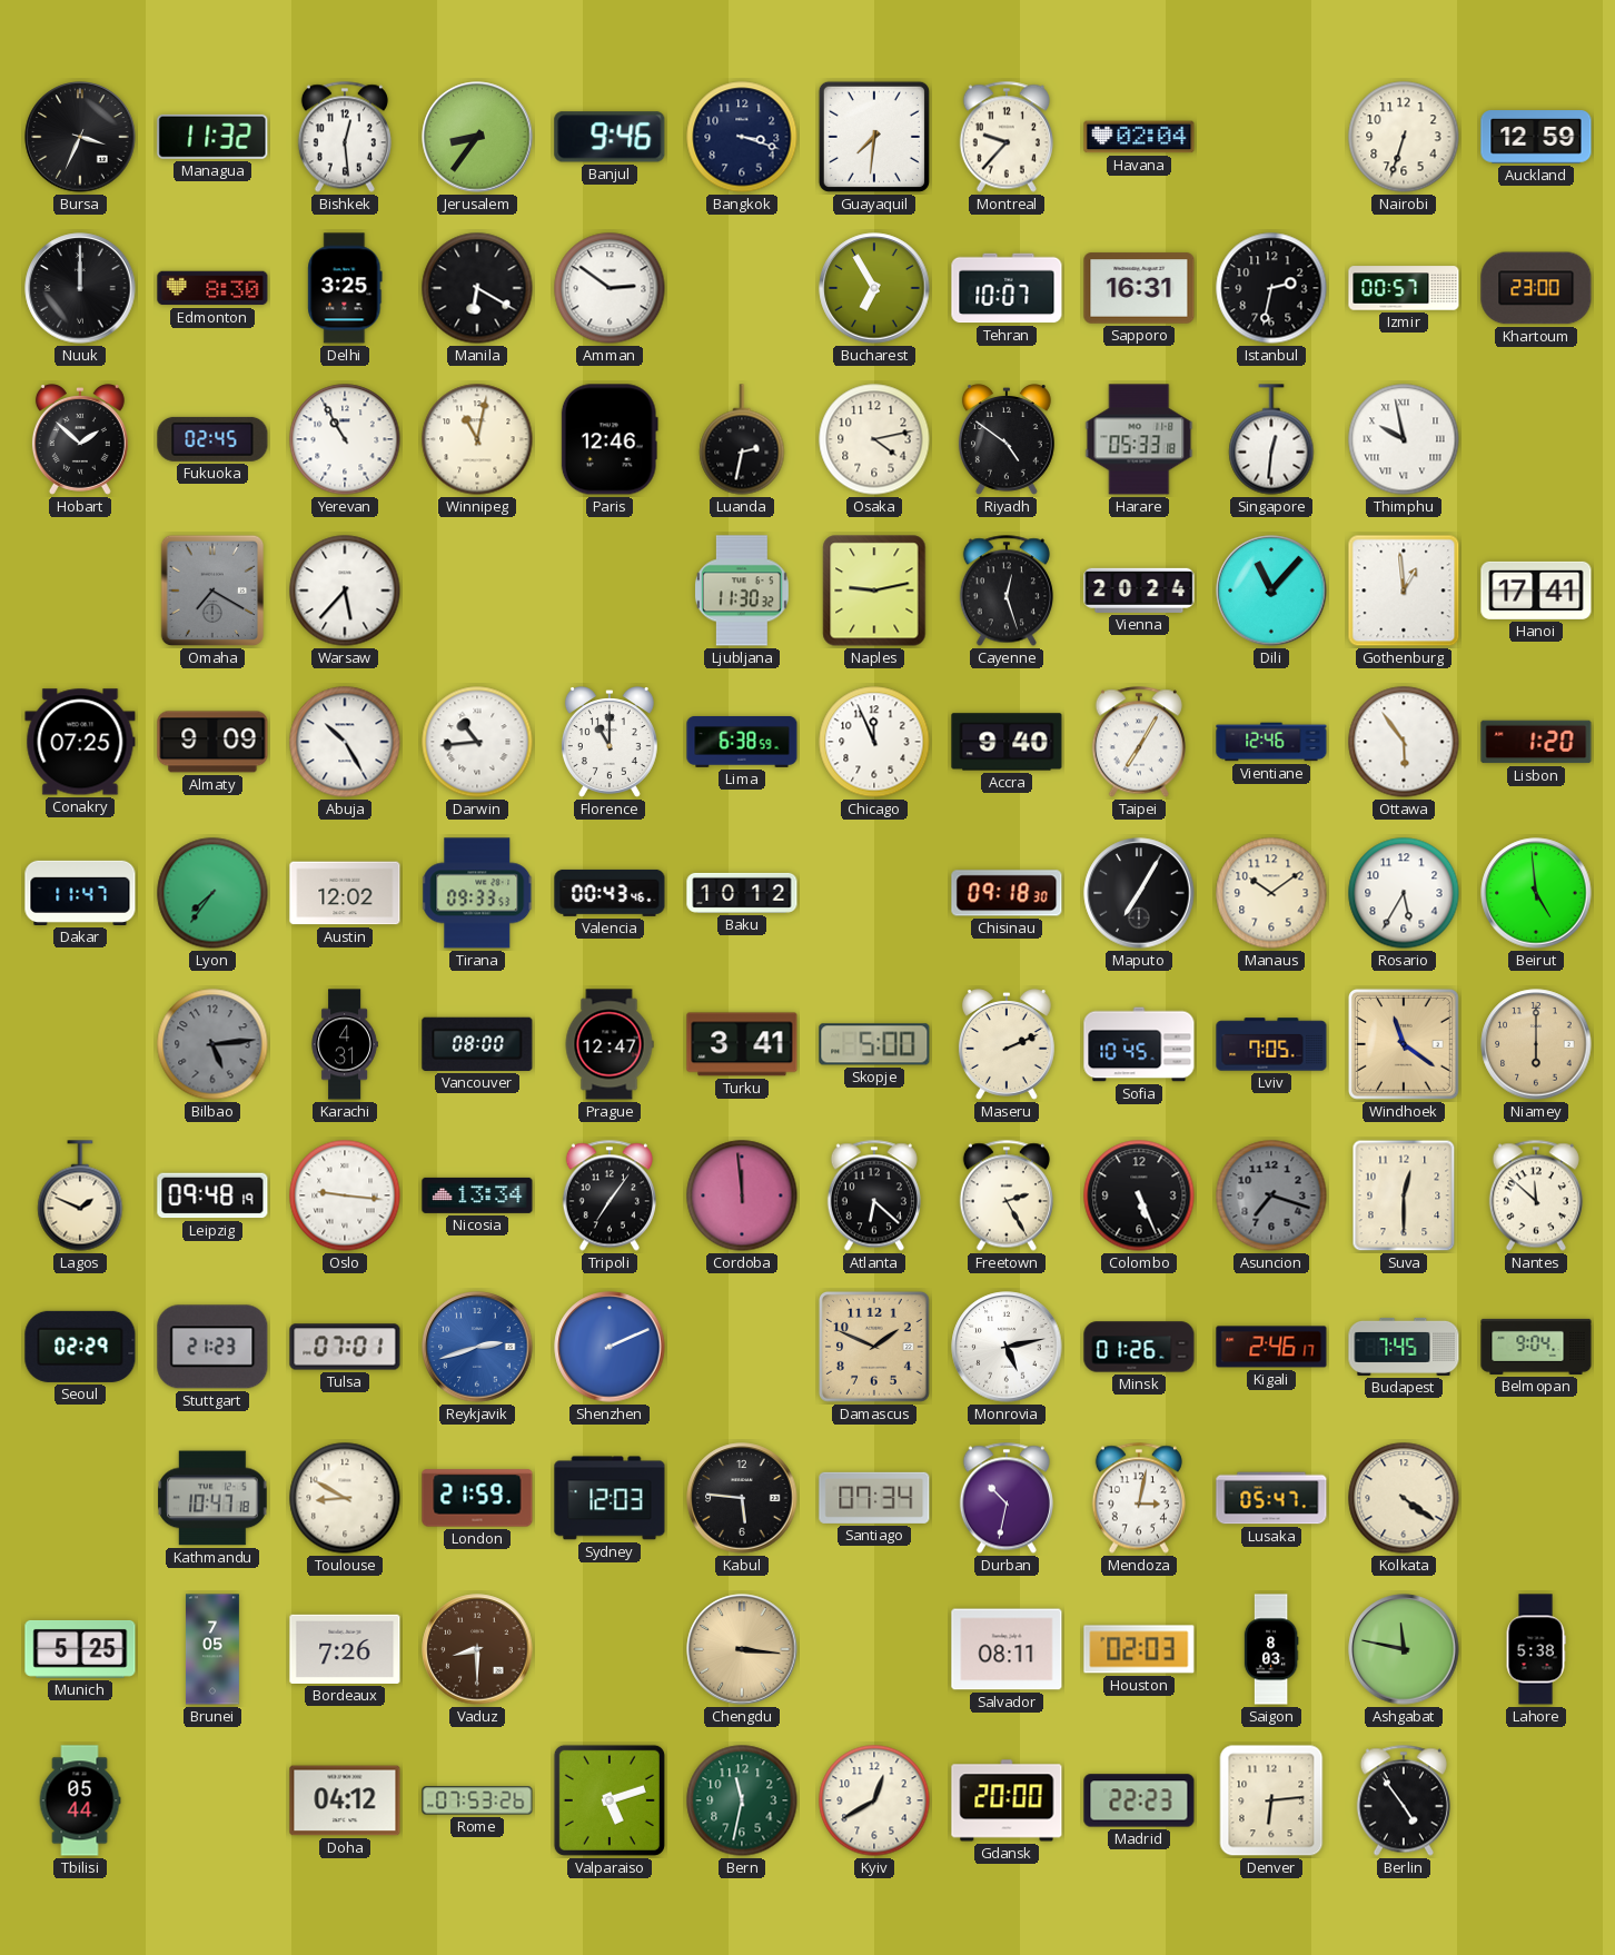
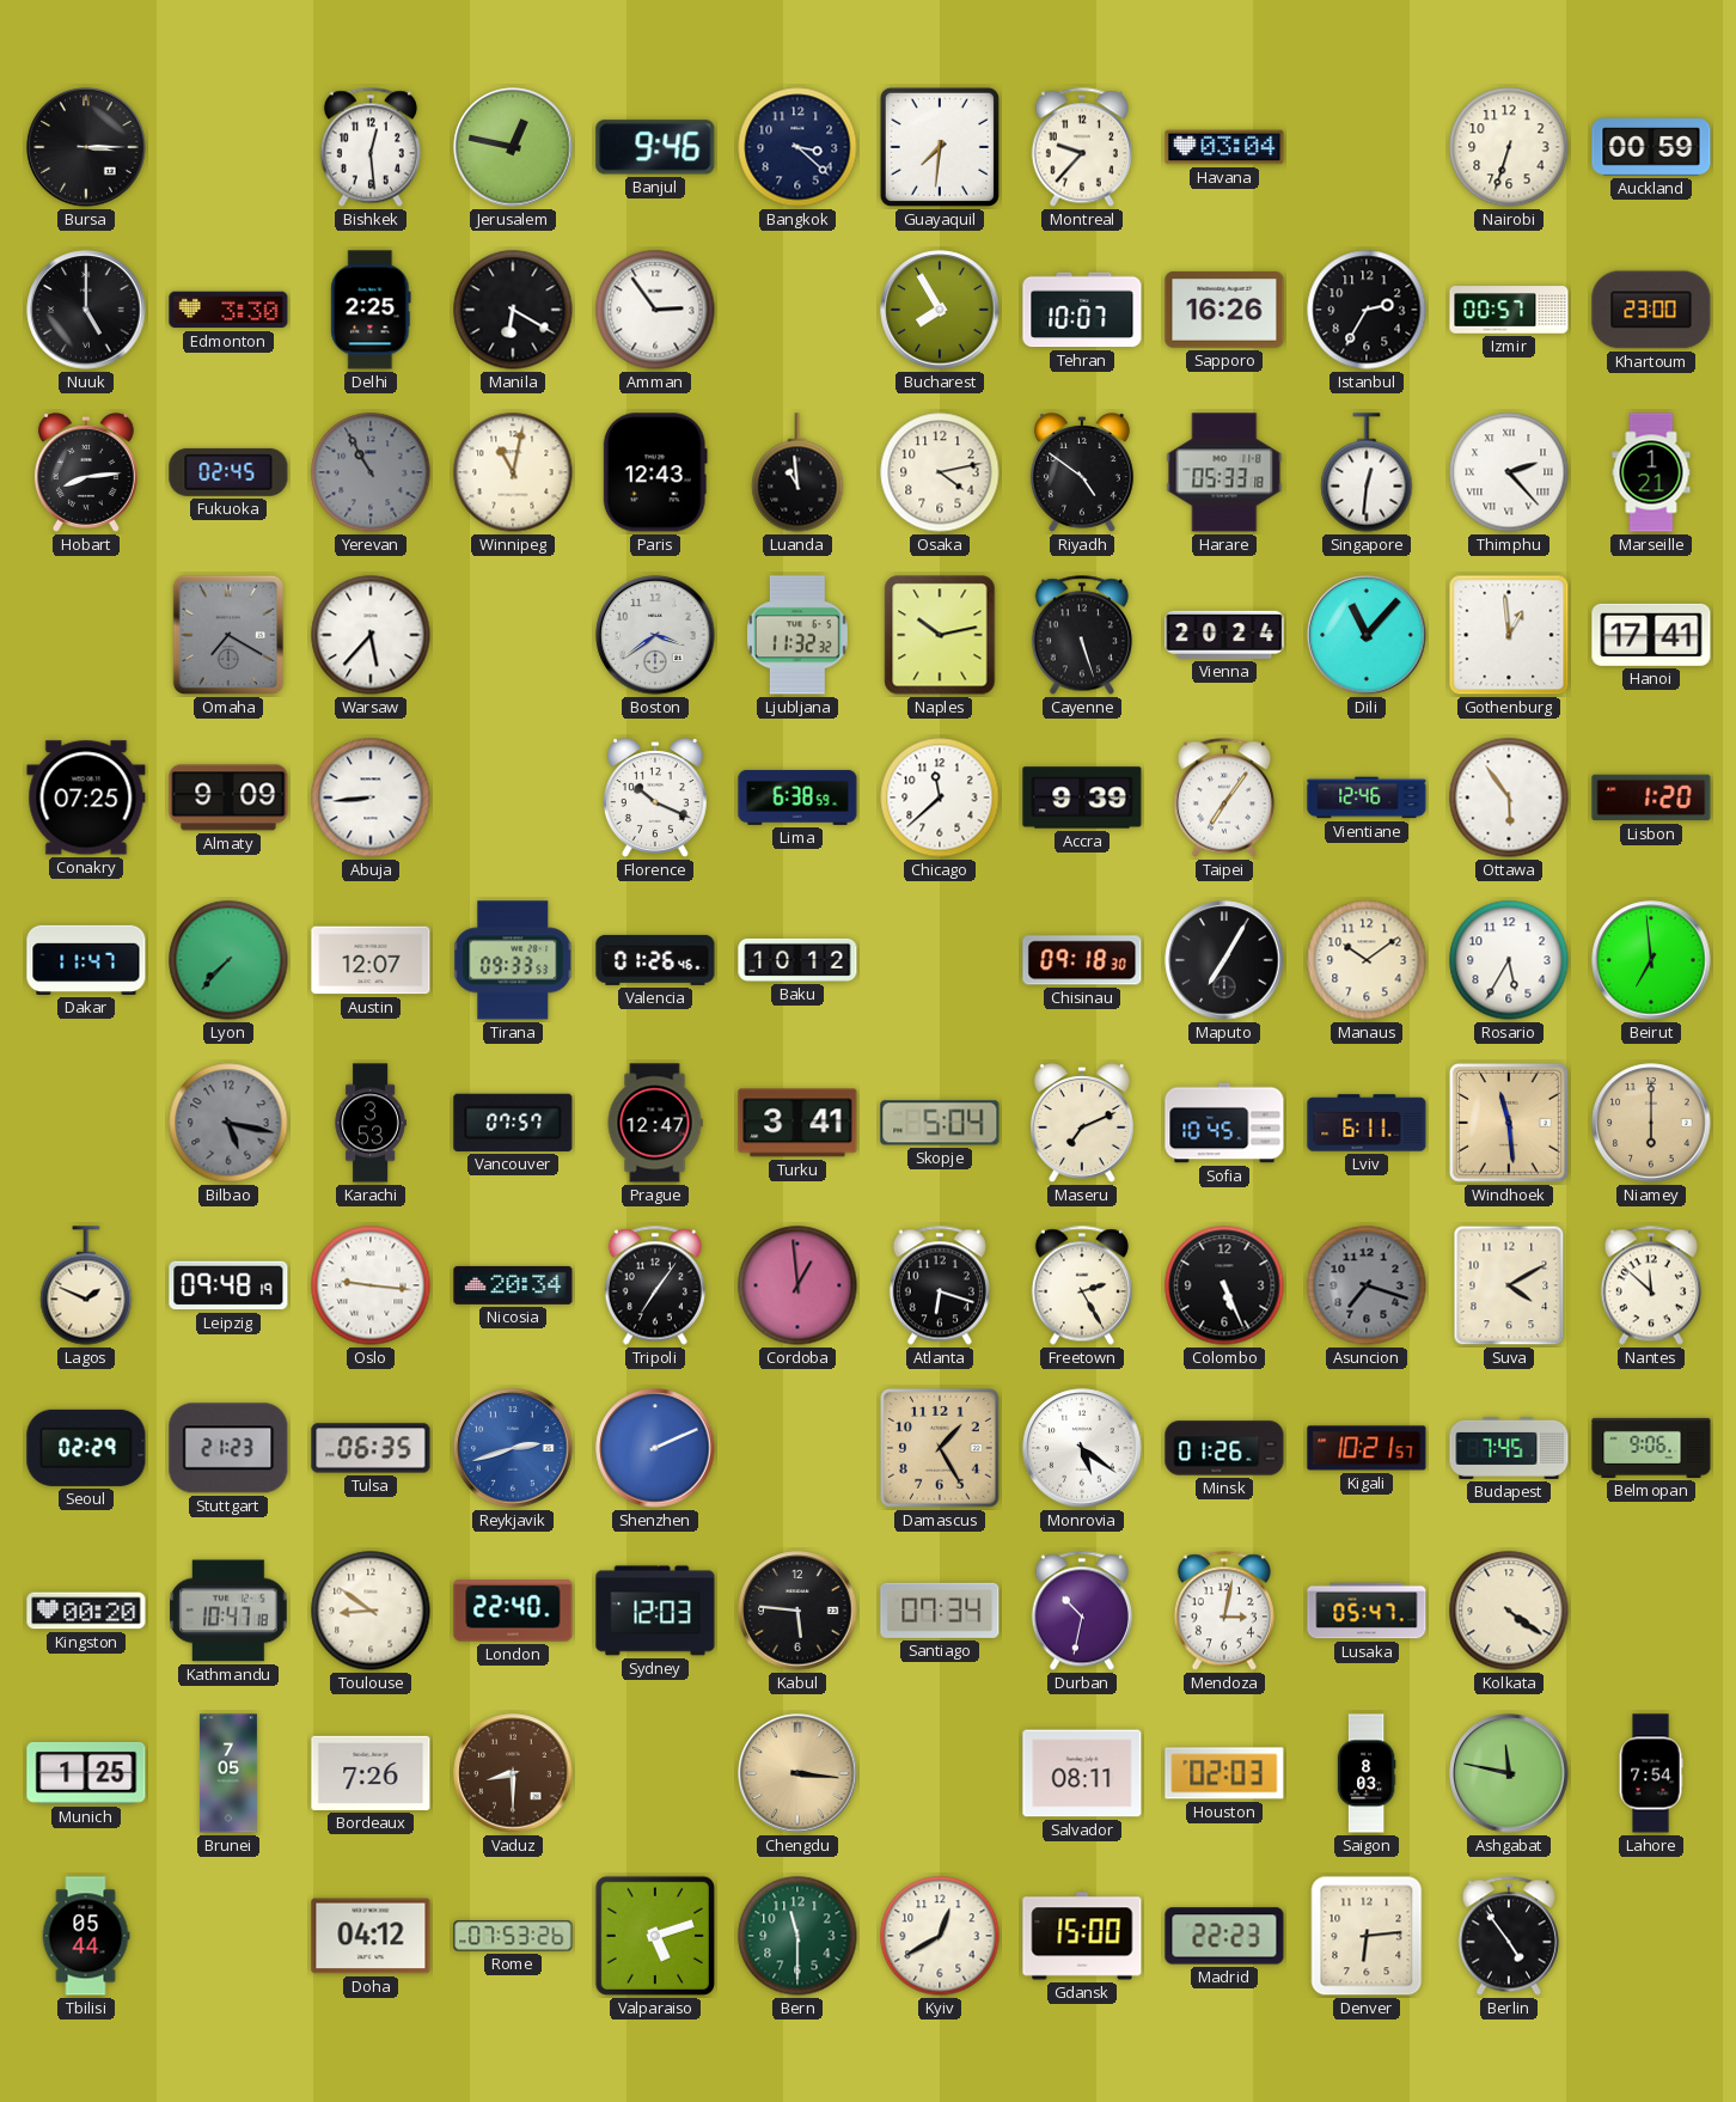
Bursa: 3:34 -> 3:15 (86, 147)
Managua: 11:32 -> none (212, 137)
Jerusalem: 8:36 -> 12:47 (513, 147)
Bangkok: 3:18 -> 3:22 (797, 147)
Havana: 02:04 -> 03:04 (1224, 147)
Auckland: 12:59 -> 00:59 (1651, 147)
Nuuk: 12:00 -> 5:00 (86, 310)
Edmonton: 8:30 -> 3:30 (228, 310)
Delhi: 3:25 -> 2:25 (371, 310)
Amman: 2:51 -> 2:54 (655, 310)
Bucharest: 6:55 -> 7:55 (940, 310)
Sapporo: 16:31 -> 16:26 (1224, 310)
Istanbul: 2:32 -> 2:35 (1367, 310)
Hobart: 1:52 -> 8:14 (86, 472)
Yerevan dial: white -> grey (371, 472)
Paris: 12:46 -> 12:43 (655, 472)
Luanda: 2:32 -> 10:59 (797, 472)
Thimphu: 9:58 -> 2:23 (1509, 472)
Marseille: none -> 1:21 (1651, 472)
Boston: none -> 3:39 (655, 635)
Ljubljana: 11:30 -> 11:32 (797, 635)
Naples: 9:13 -> 10:13 (940, 635)
Cayenne: 12:27 -> 5:27 (1082, 635)
Abuja: 10:25 -> 8:44 (371, 798)
Darwin: 10:44 -> none (477, 742)
Florence: 11:00 -> 10:19 (655, 798)
Chicago: 11:56 -> 11:38 (940, 798)
Accra: 9:40 -> 9:39 (1082, 798)
Taipei: 7:05 -> 7:06 (1224, 798)
Lyon: 7:36 -> 7:37 (228, 960)
Austin: 12:02 -> 12:07 (371, 960)
Valencia: 00:43 -> 01:26 (655, 960)
Beirut: 4:59 -> 6:59 (1651, 960)
Bilbao: 5:14 -> 5:17 (228, 1123)
Karachi: 4:31 -> 3:53 (371, 1123)
Vancouver: 08:00 -> 07:57 (513, 1123)
Skopje: 5:00 -> 5:04 (940, 1123)
Maseru: 2:11 -> 7:11 (1082, 1123)
Lviv: 7:05 -> 6:11 (1367, 1123)
Windhoek: 11:21 -> 11:29 (1509, 1123)
Nicosia: 13:34 -> 20:34 (513, 1285)
Cordoba: 11:59 -> 12:59 (797, 1285)
Atlanta: 6:22 -> 6:18 (940, 1285)
Suva: 12:30 -> 4:10 (1509, 1285)
Tulsa: 07:01 -> 06:35 (371, 1448)
Damascus: 1:49 -> 1:25 (940, 1448)
Monrovia: 5:13 -> 5:21 (1082, 1448)
Kigali: 2:46 -> 10:21 (1367, 1448)
Belmopan: 9:04 -> 9:06 (1651, 1448)
Kingston: none -> 00:20 (86, 1611)
Toulouse: 8:50 -> 8:51 (371, 1611)
London: 21:59 -> 22:40 (513, 1611)
Munich: 5:25 -> 1:25 (86, 1773)
Lahore: 5:38 -> 7:54 (1651, 1773)
Bern: 11:32 -> 11:30 (797, 1936)
Gdansk: 20:00 -> 15:00 (1082, 1936)
